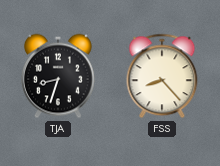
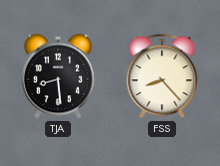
TJA: 8:33 -> 8:29 (58, 76)
